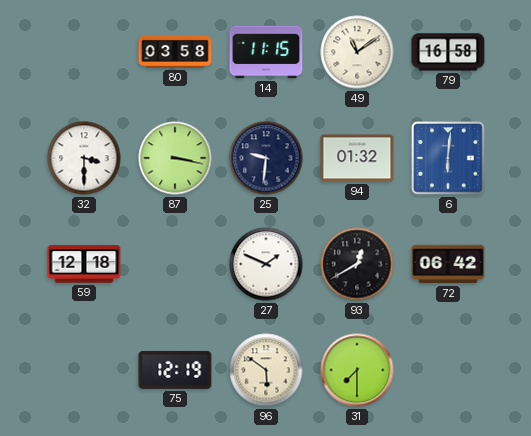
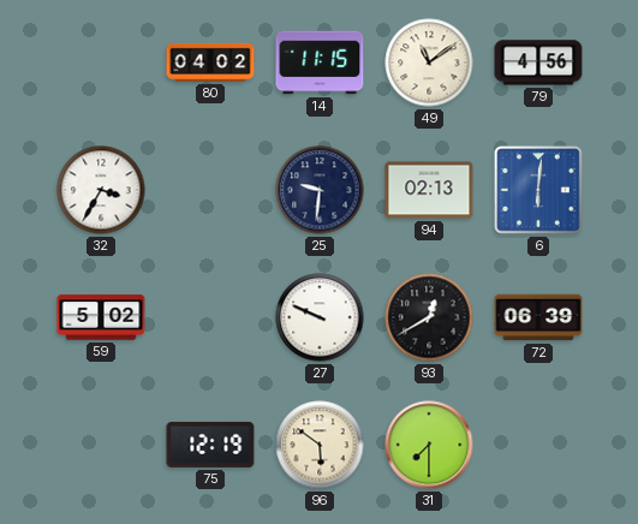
80: 03:58 -> 04:02 (210, 62)
79: 16:58 -> 4:56 (538, 62)
32: 3:30 -> 3:35 (101, 190)
87: 3:17 -> none (175, 158)
94: 01:32 -> 02:13 (429, 190)
59: 12:18 -> 5:02 (101, 317)
27: 1:49 -> 9:49 (320, 317)
72: 06:42 -> 06:39 (538, 317)
